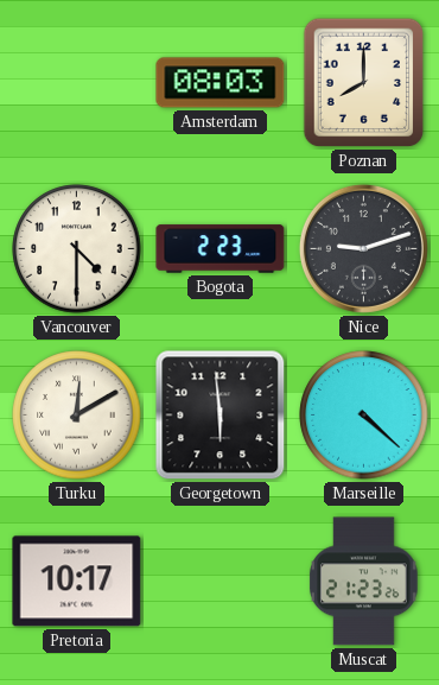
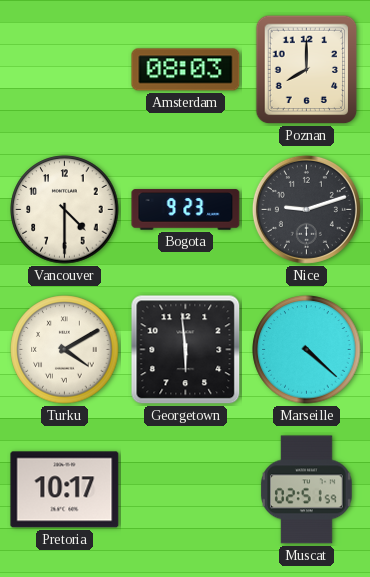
Bogota: 2:23 -> 9:23 (186, 210)
Turku: 12:10 -> 4:10 (65, 350)
Muscat: 21:23 -> 02:51 (306, 490)
